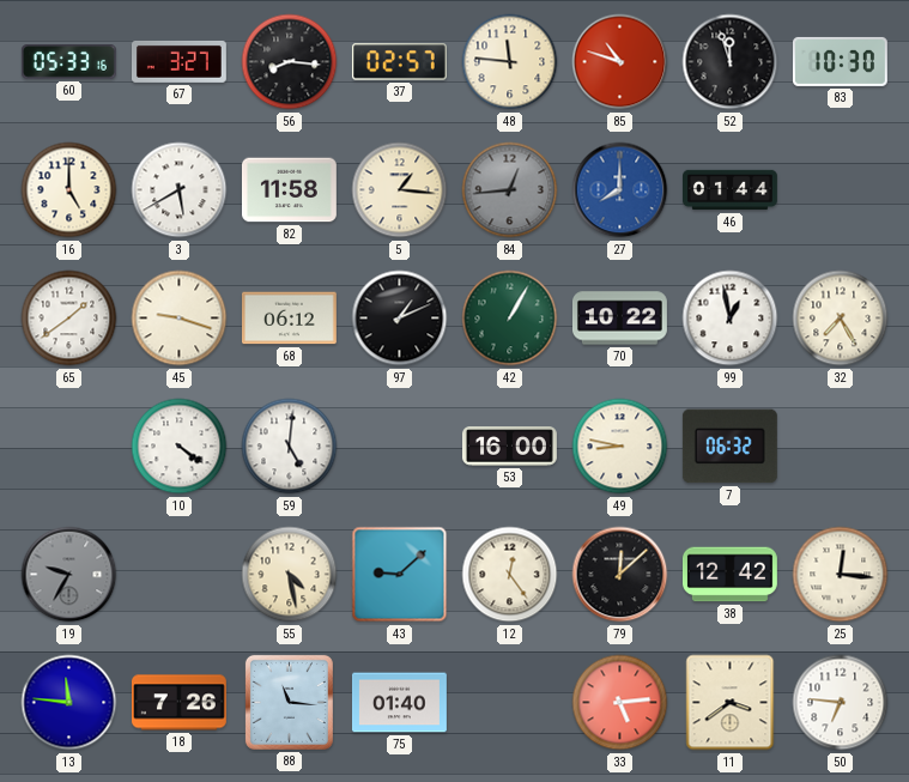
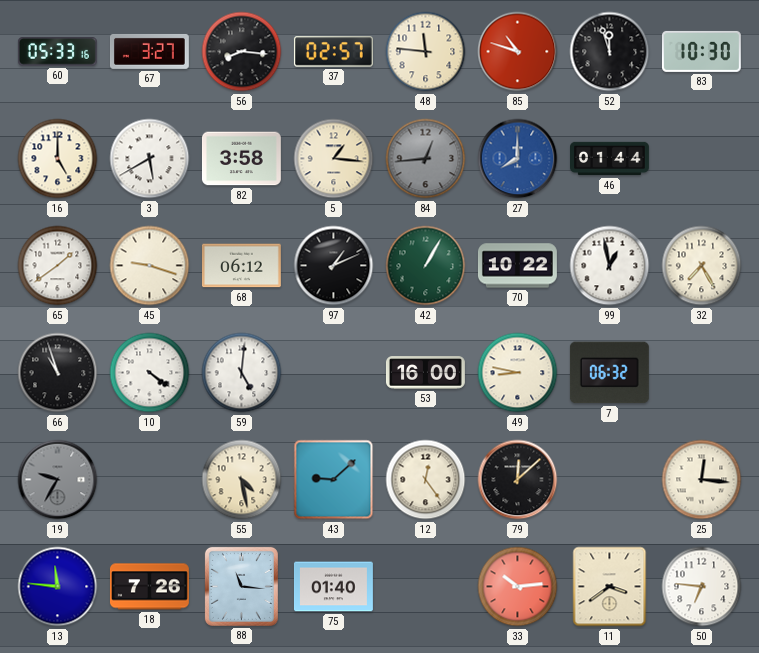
82: 11:58 -> 3:58 (241, 159)
66: none -> 10:57 (58, 373)
38: 12:42 -> none (729, 575)
33: 5:14 -> 10:14 (518, 587)
